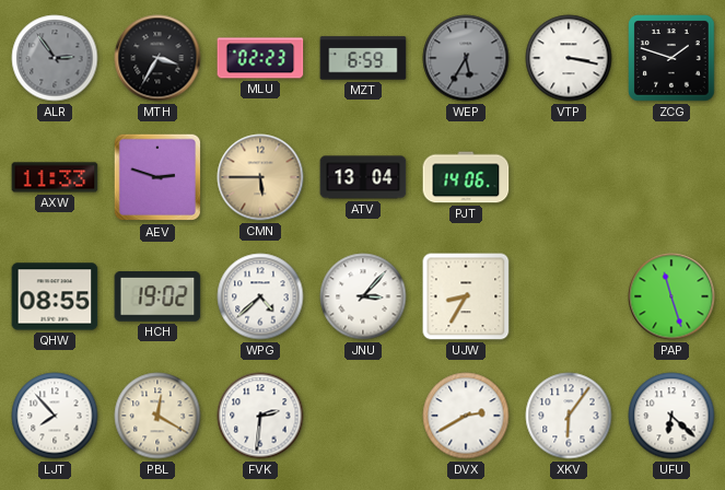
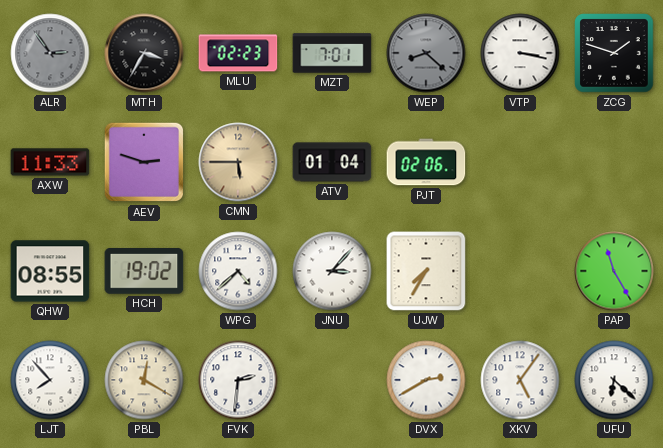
MZT: 6:59 -> 7:01 (332, 53)
WEP: 5:35 -> 8:22 (426, 53)
ATV: 13:04 -> 01:04 (332, 162)
PJT: 14:06 -> 02:06 (426, 162)
UJW: 8:35 -> 7:35 (426, 271)
PAP: 11:27 -> 11:25 (614, 271)
XKV: 6:06 -> 5:06 (520, 380)
